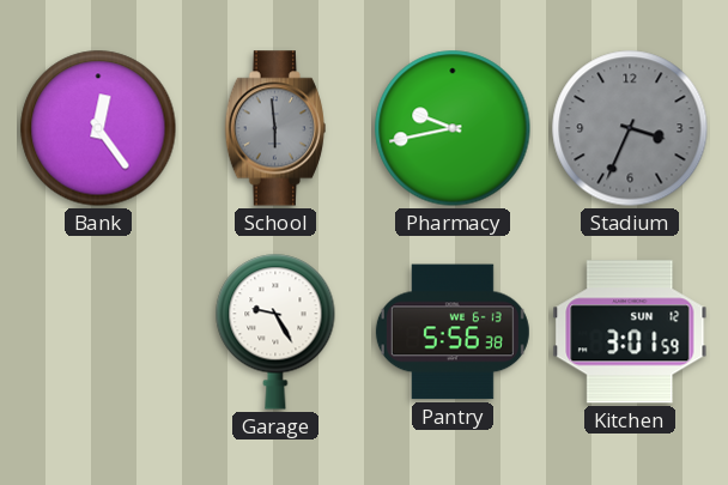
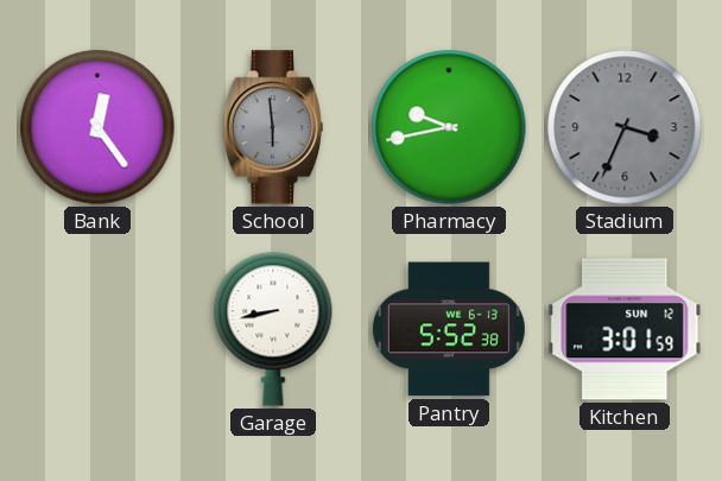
Garage: 9:25 -> 8:43 (273, 329)
Pantry: 5:56 -> 5:52 (449, 329)
